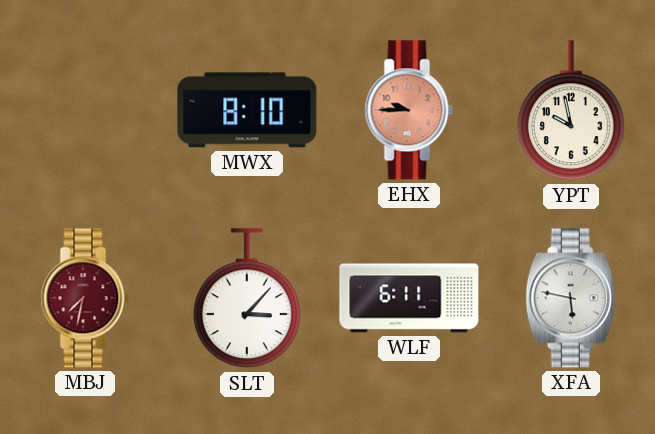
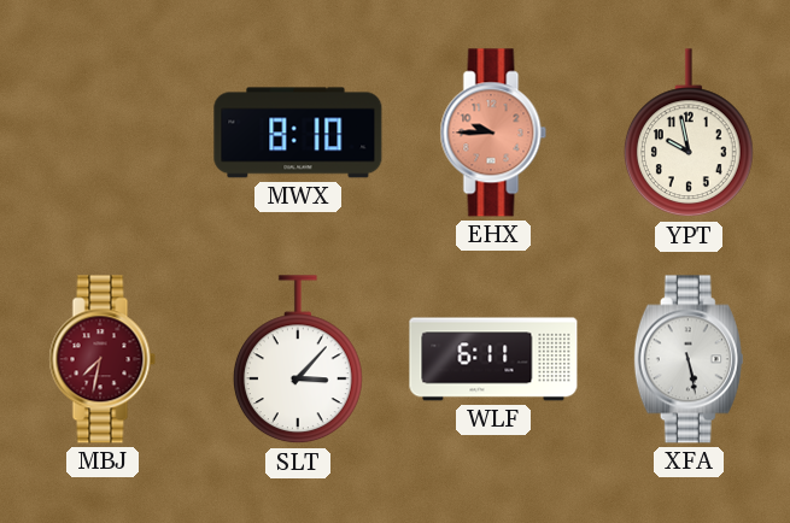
XFA: 5:47 -> 5:28 (689, 359)
